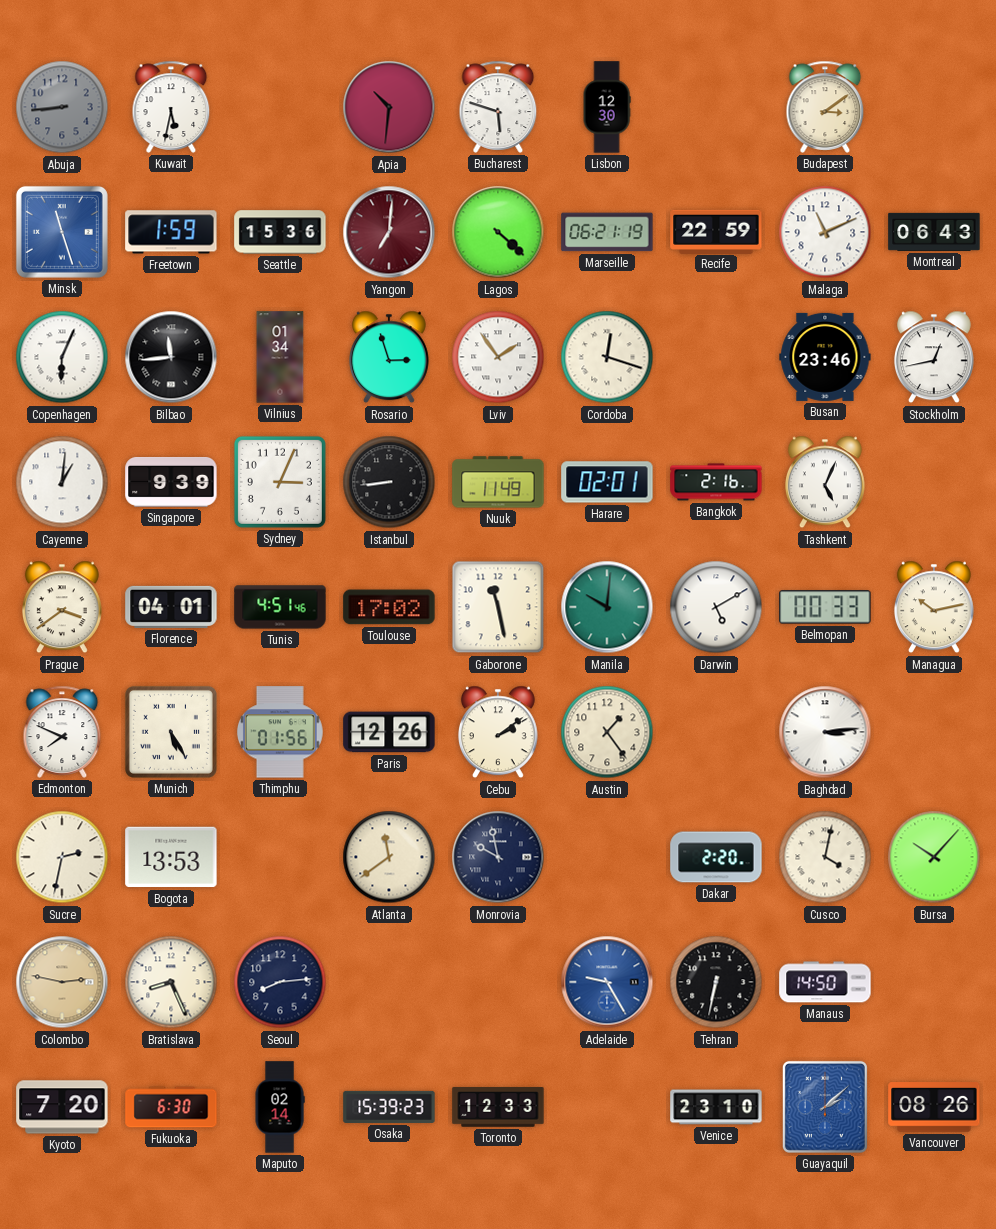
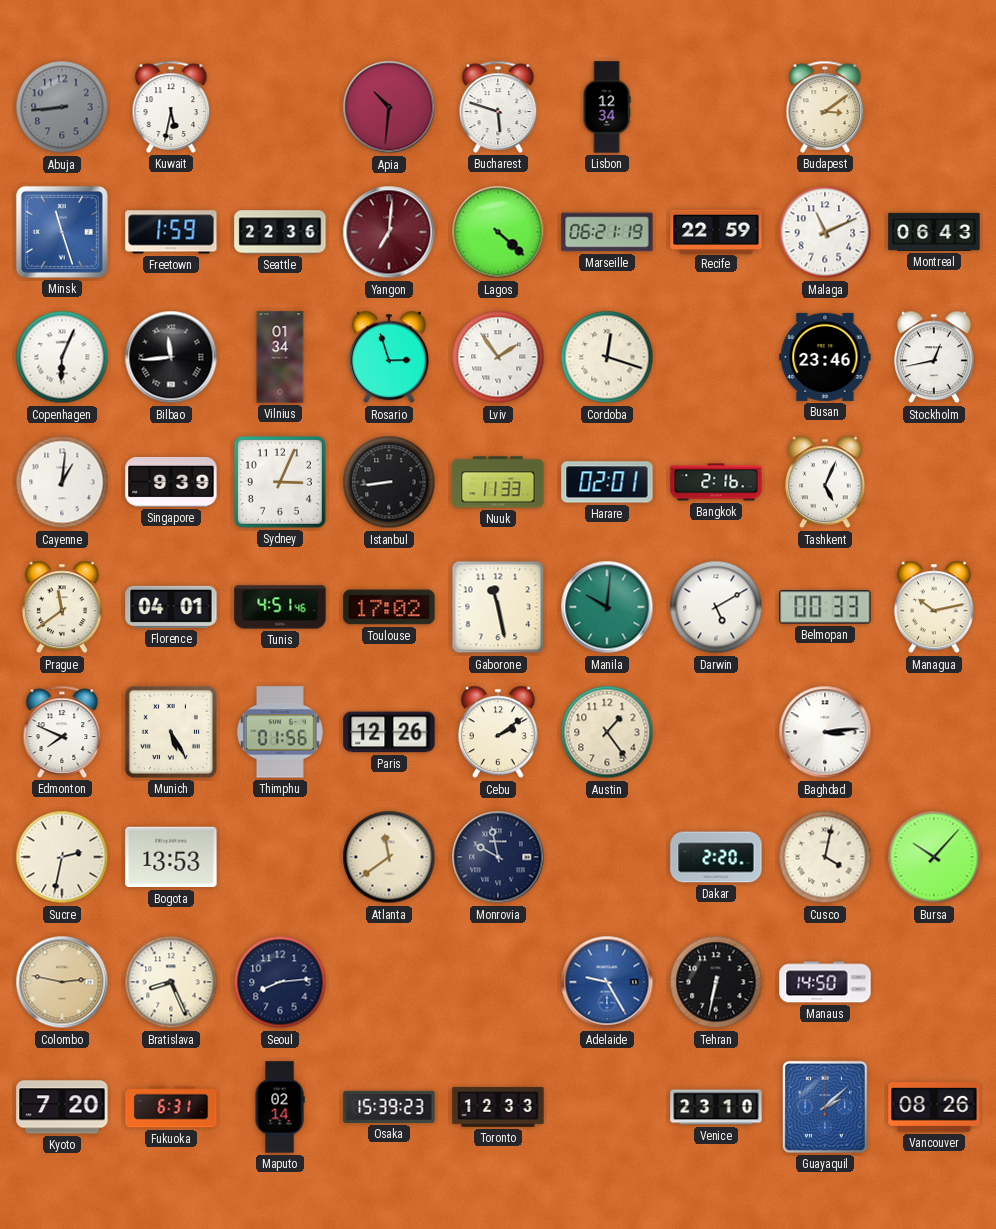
Lisbon: 12:30 -> 12:34 (607, 107)
Seattle: 15:36 -> 22:36 (280, 232)
Nuuk: 11:49 -> 11:33 (498, 482)
Prague: 3:39 -> 11:39 (62, 607)
Fukuoka: 6:30 -> 6:31 (171, 1107)
